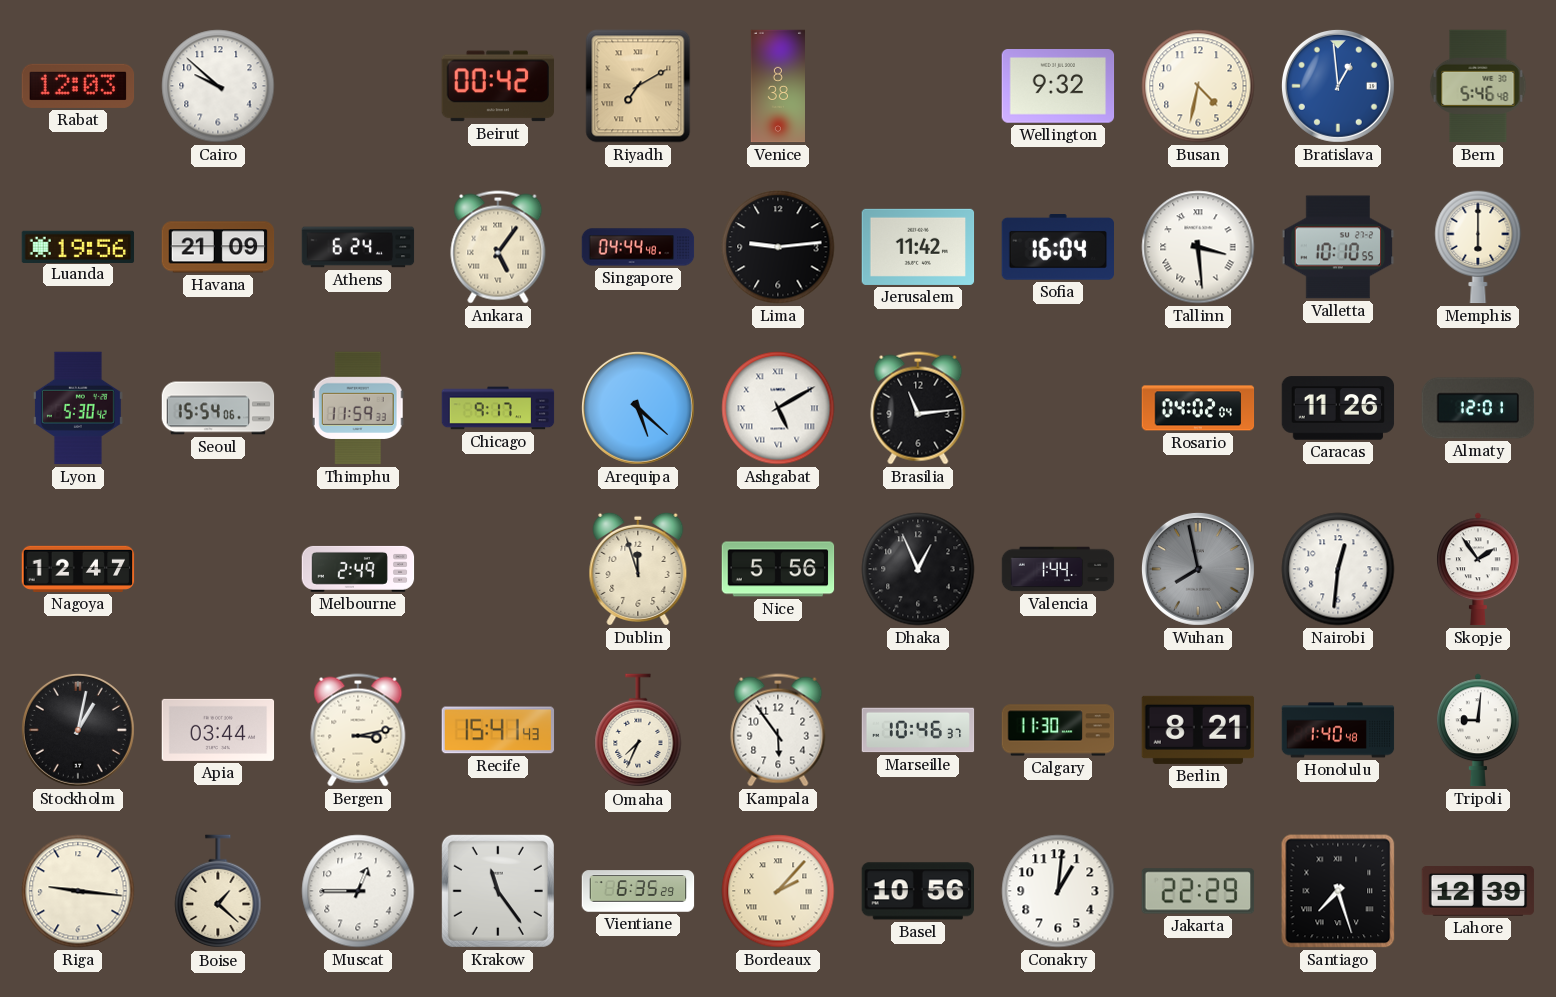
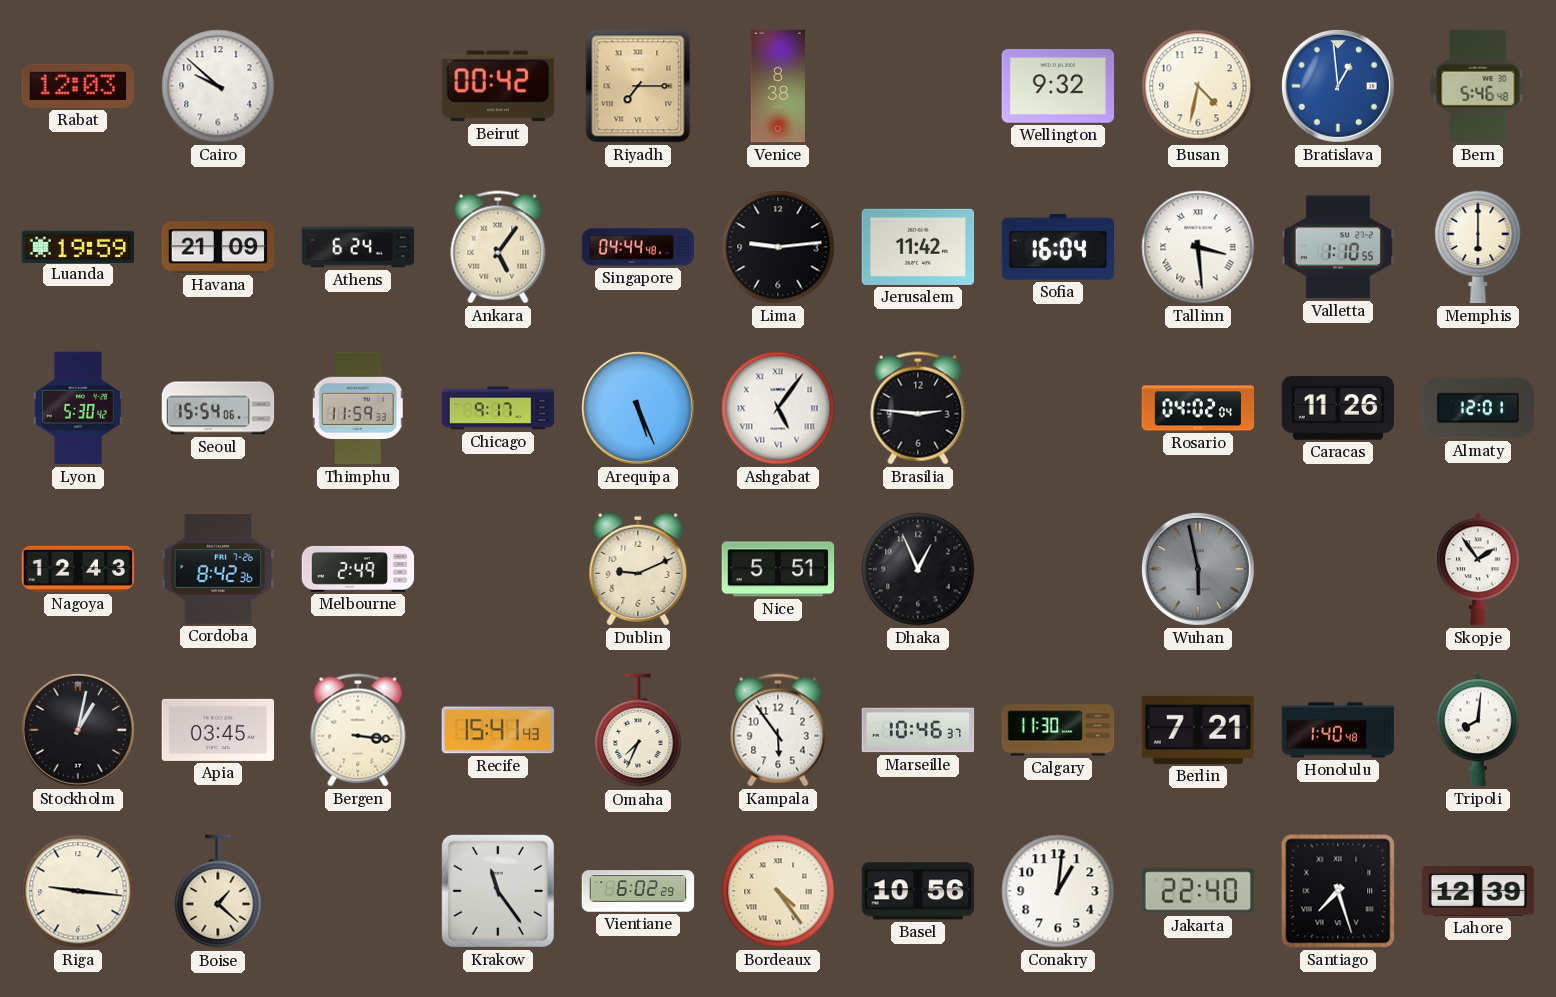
Riyadh: 7:10 -> 7:15 (638, 86)
Luanda: 19:56 -> 19:59 (78, 246)
Valletta: 10:10 -> 1:10 (1338, 247)
Arequipa: 5:22 -> 5:26 (638, 408)
Ashgabat: 5:10 -> 5:06 (778, 408)
Brasilia: 11:14 -> 2:46 (918, 408)
Nagoya: 12:47 -> 12:43 (78, 569)
Cordoba: none -> 8:42 (218, 569)
Dublin: 11:57 -> 9:11 (638, 569)
Nice: 5:56 -> 5:51 (778, 569)
Valencia: 1:44 -> none (1058, 569)
Wuhan: 7:58 -> 5:58 (1198, 569)
Nairobi: 12:31 -> none (1338, 569)
Apia: 03:44 -> 03:45 (218, 730)
Bergen: 3:13 -> 3:16 (358, 730)
Berlin: 8:21 -> 7:21 (1198, 730)
Tripoli: 9:01 -> 8:01 (1478, 730)
Muscat: 12:45 -> none (358, 891)
Vientiane: 6:35 -> 6:02 (638, 891)
Bordeaux: 2:07 -> 4:24 (778, 891)
Jakarta: 22:29 -> 22:40 (1198, 891)
